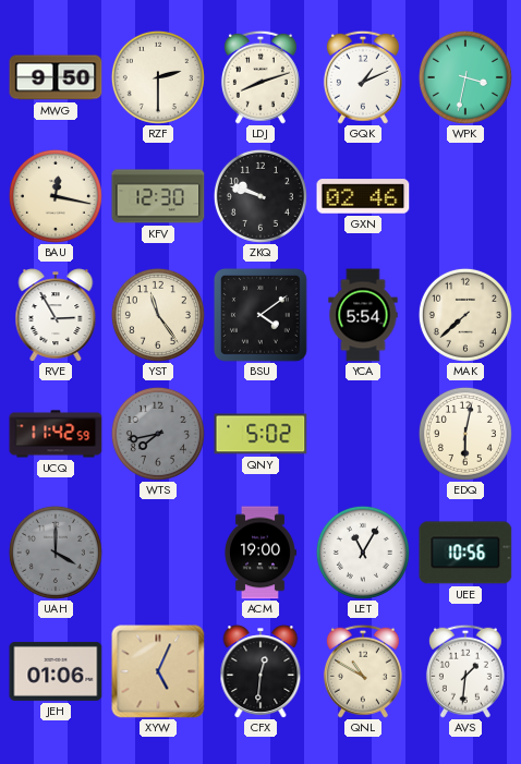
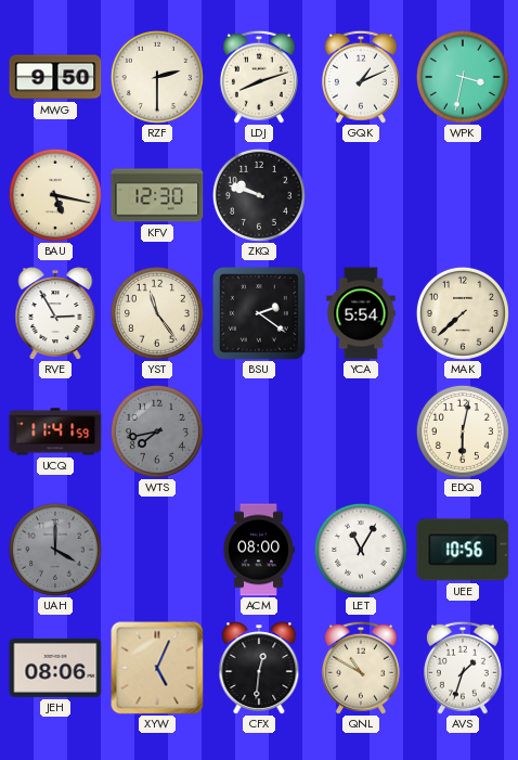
BAU: 12:17 -> 5:17 (55, 195)
GXN: 02:46 -> none (363, 196)
BSU: 4:09 -> 2:21 (259, 313)
UCQ: 11:42 -> 11:41 (55, 431)
QNY: 5:02 -> none (260, 434)
ACM: 19:00 -> 08:00 (258, 550)
JEH: 01:06 -> 08:06 (55, 668)
AVS: 1:31 -> 1:33 (463, 668)
